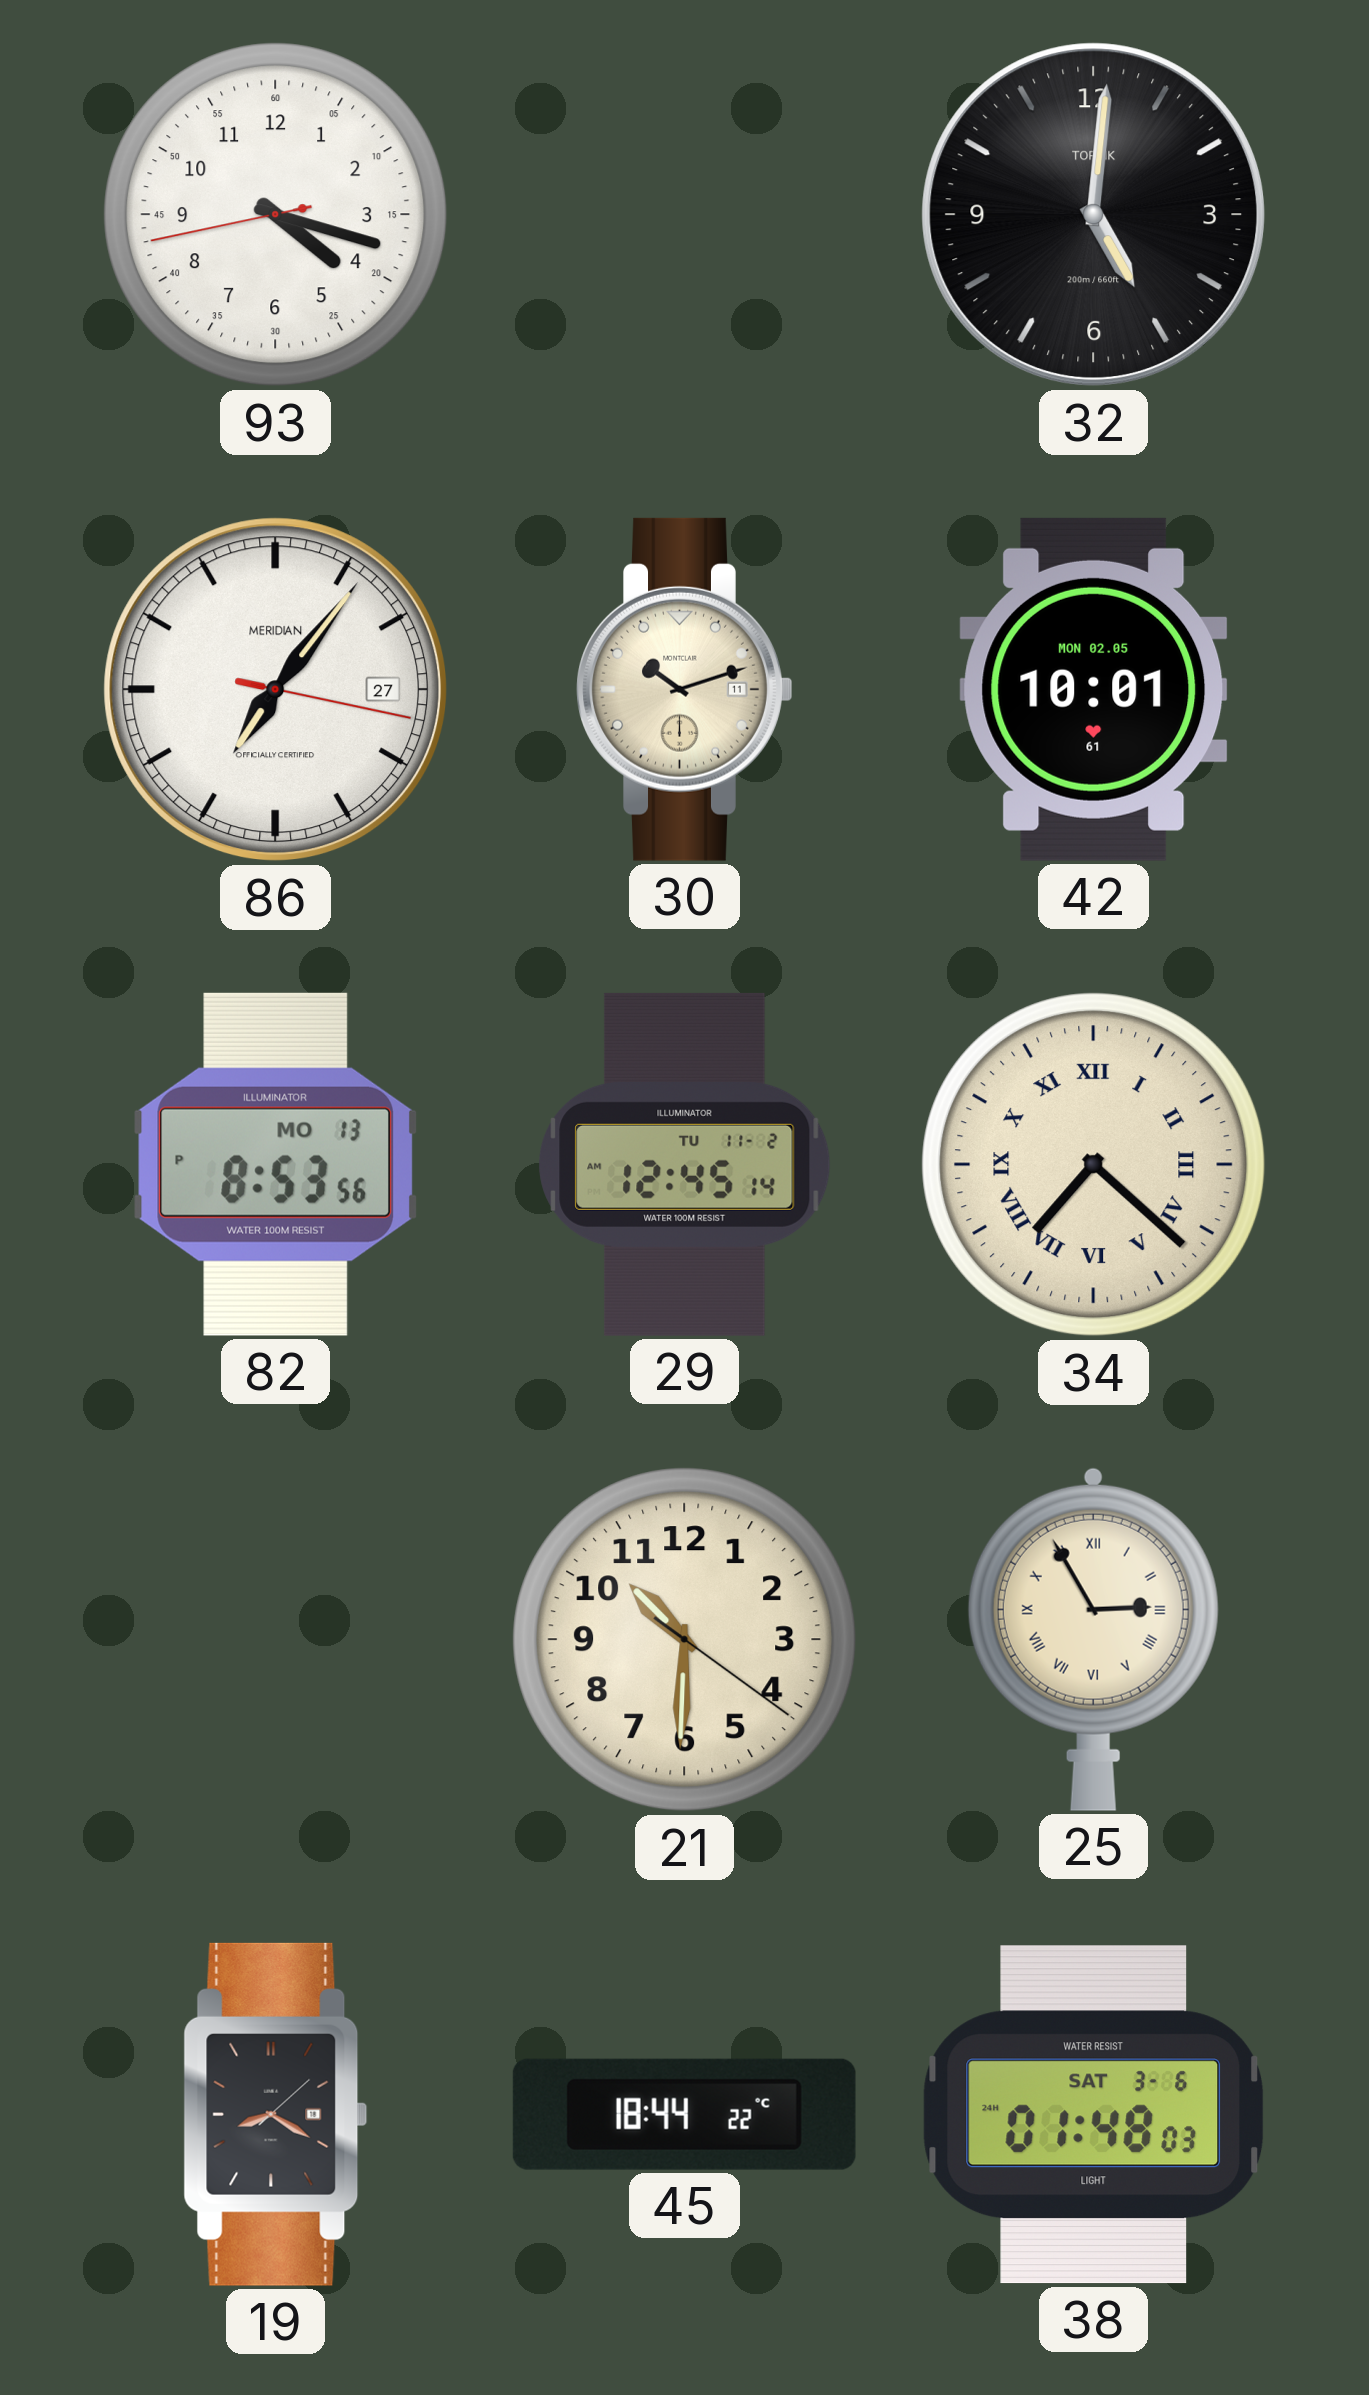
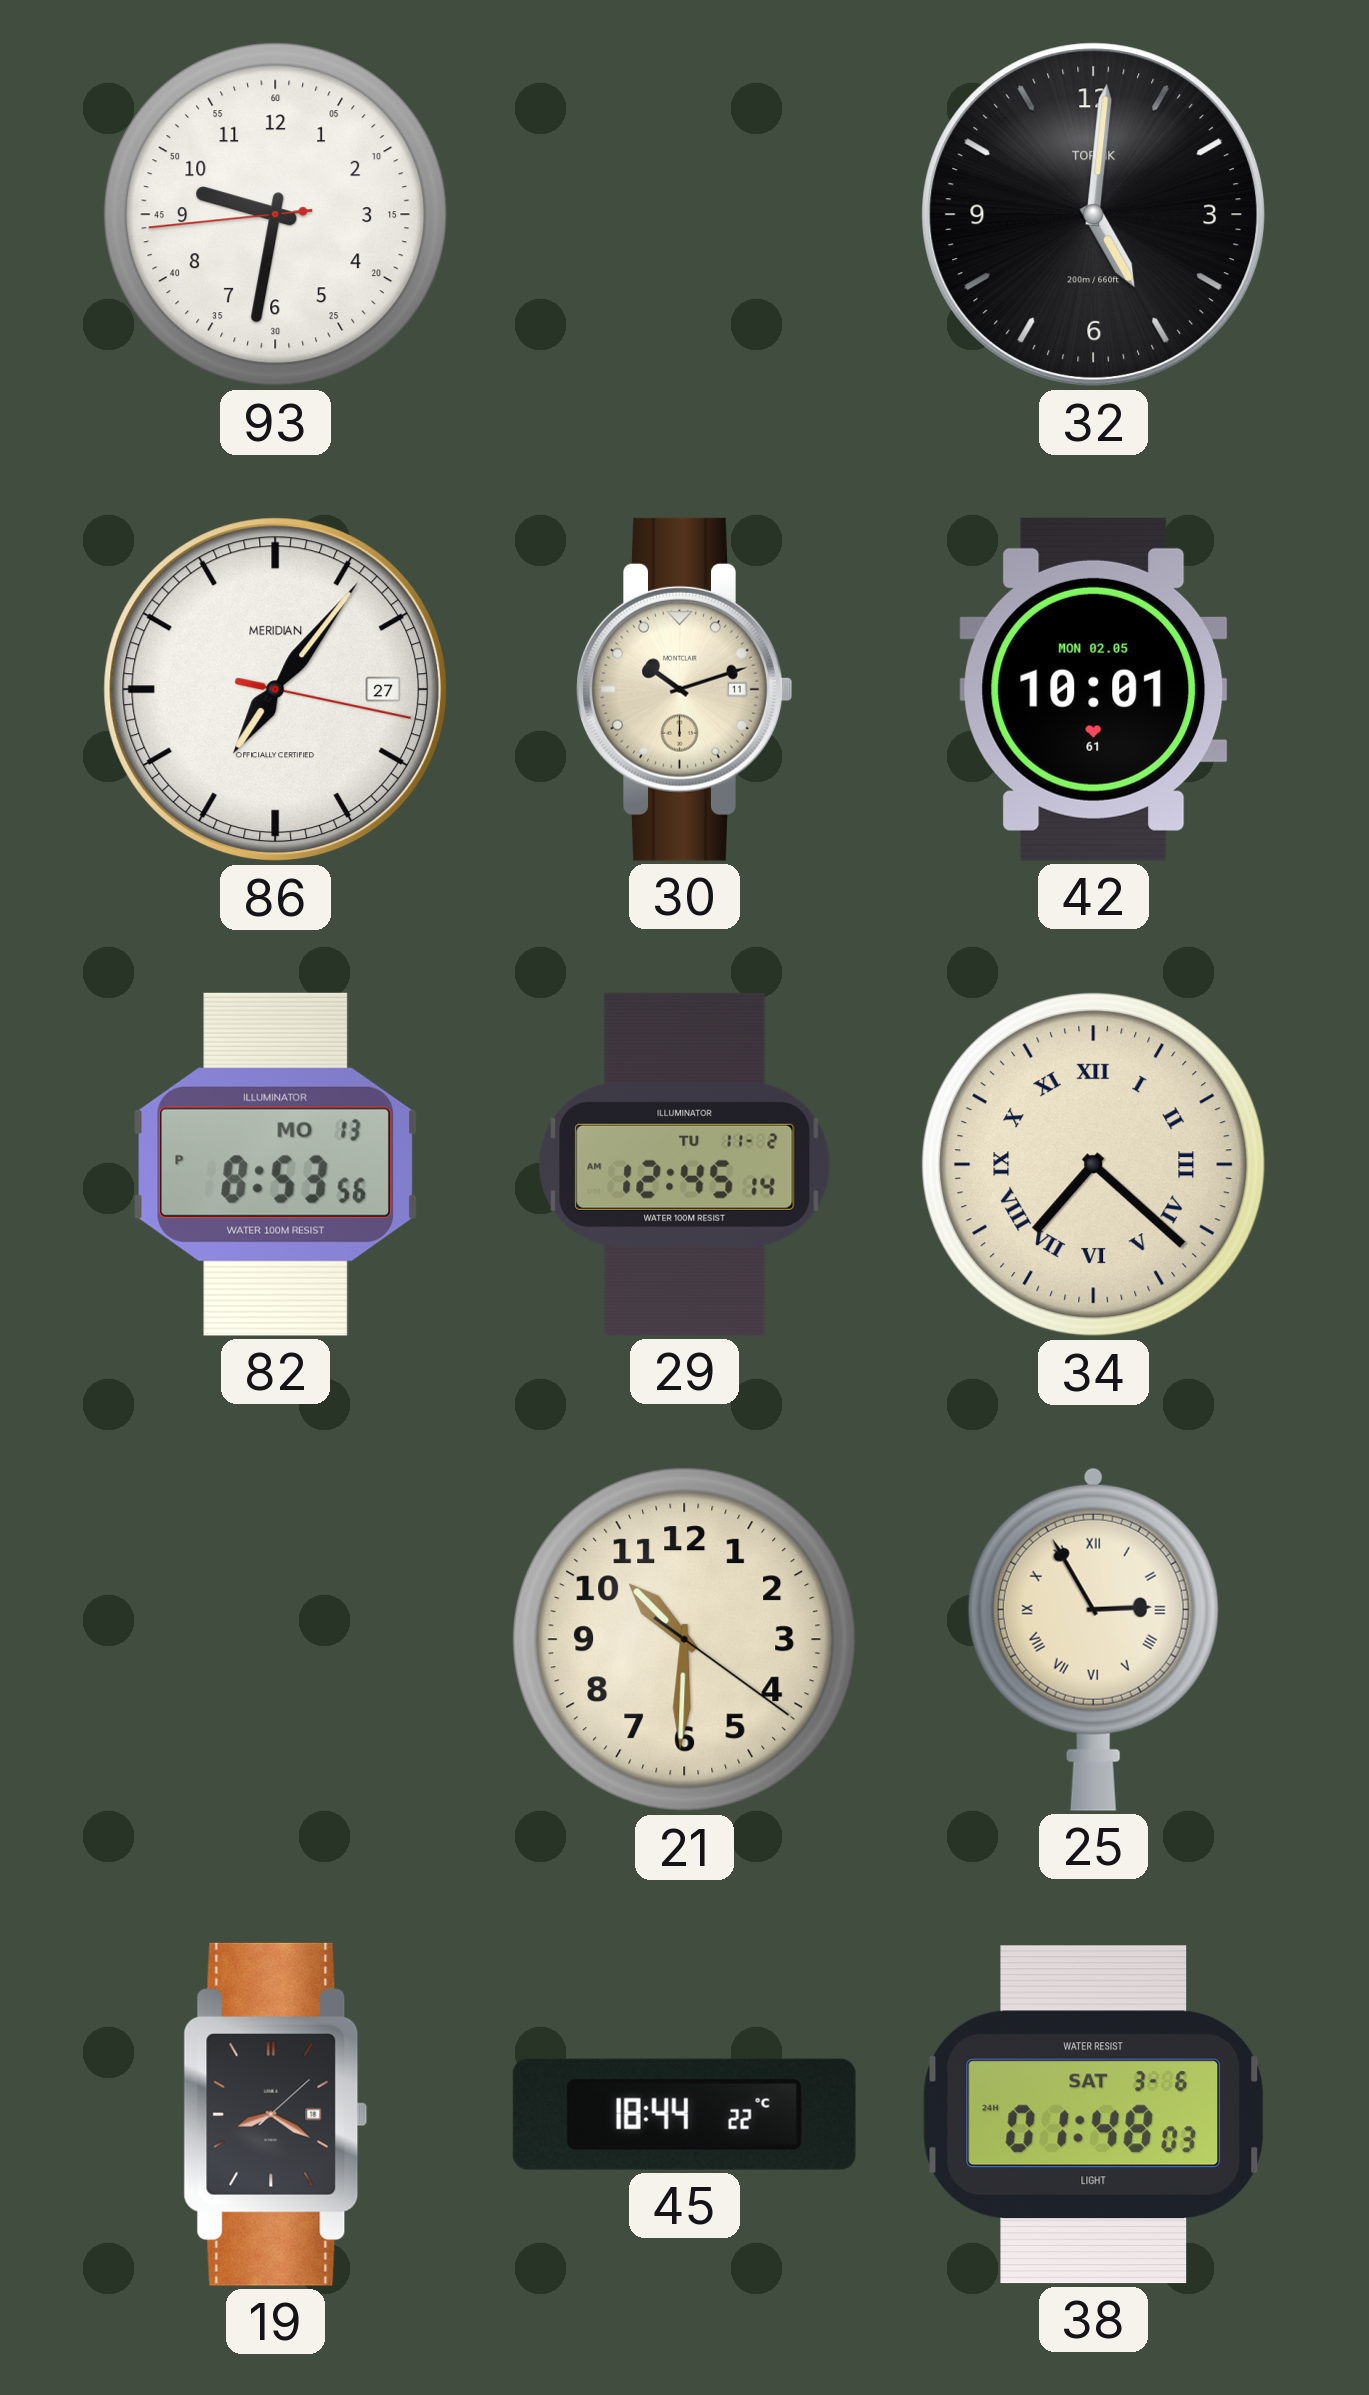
93: 4:17 -> 9:31 (276, 215)
